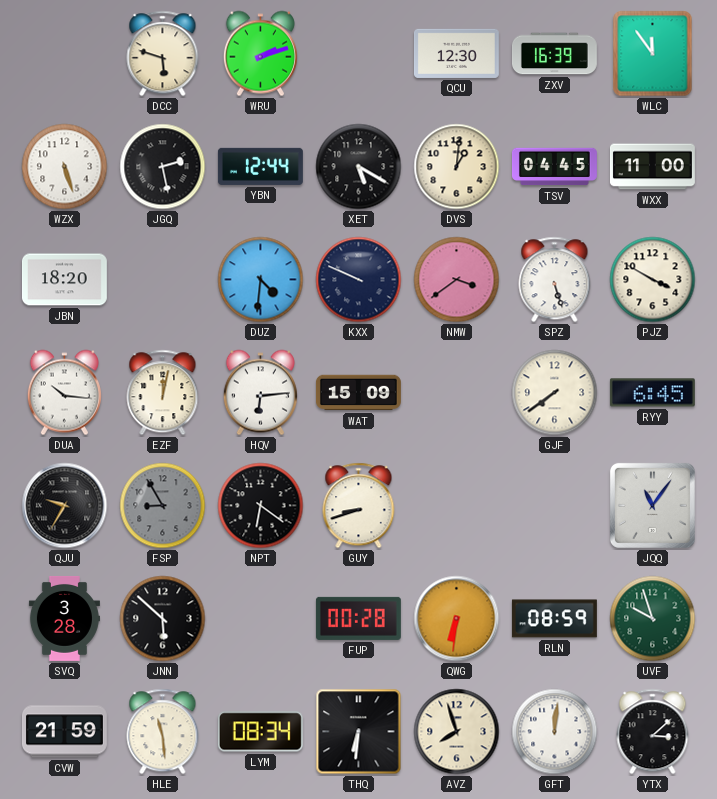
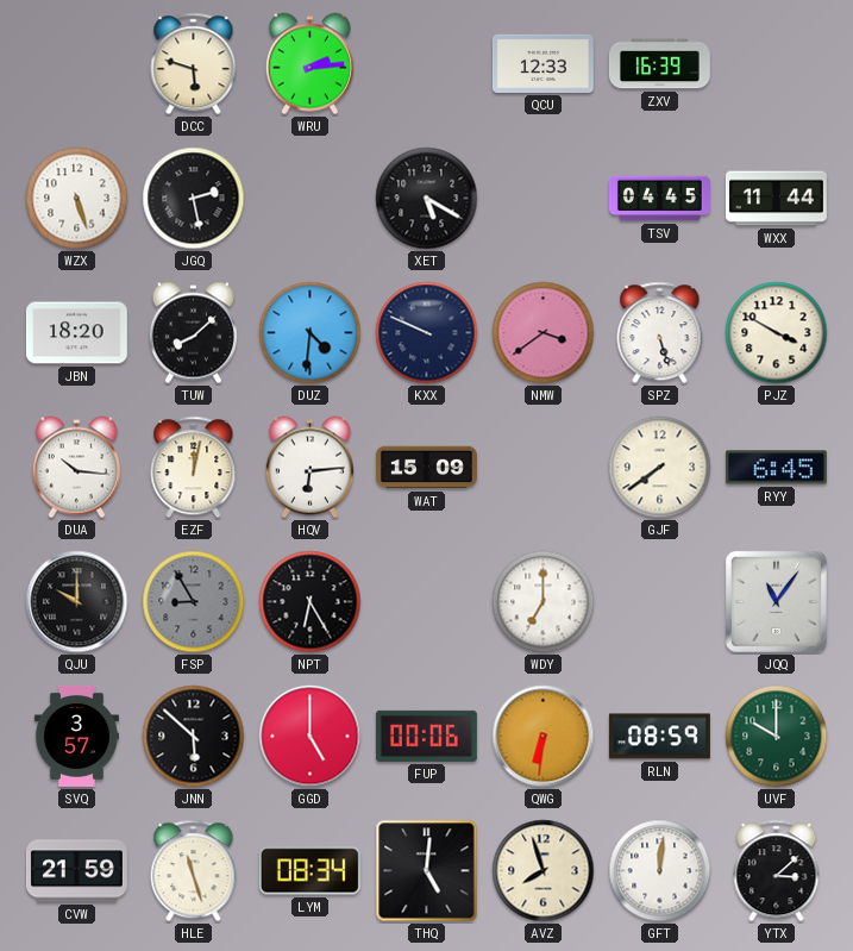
WRU: 2:12 -> 2:14 (309, 64)
QCU: 12:30 -> 12:33 (542, 63)
WLC: 11:54 -> none (653, 54)
YBN: 12:44 -> none (260, 166)
DVS: 1:01 -> none (457, 167)
WXX: 11:00 -> 11:44 (776, 199)
TUW: none -> 8:08 (193, 333)
QJU: 9:35 -> 10:00 (77, 602)
NPT: 6:21 -> 6:25 (311, 602)
GUY: 8:42 -> none (359, 506)
WDY: none -> 7:00 (544, 602)
SVQ: 3:28 -> 3:57 (76, 736)
GGD: none -> 5:00 (311, 737)
FUP: 00:28 -> 00:06 (426, 736)
UVF: 9:57 -> 10:00 (777, 737)
HLE: 11:29 -> 11:27 (194, 871)
THQ: 6:31 -> 5:01 (427, 871)
